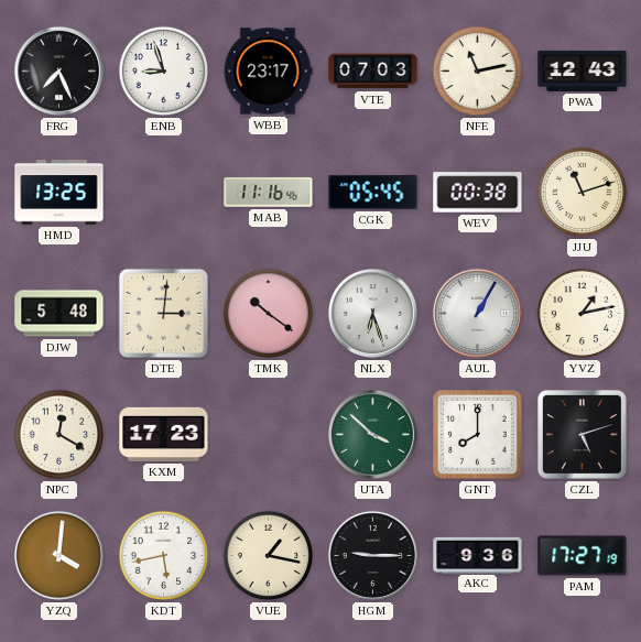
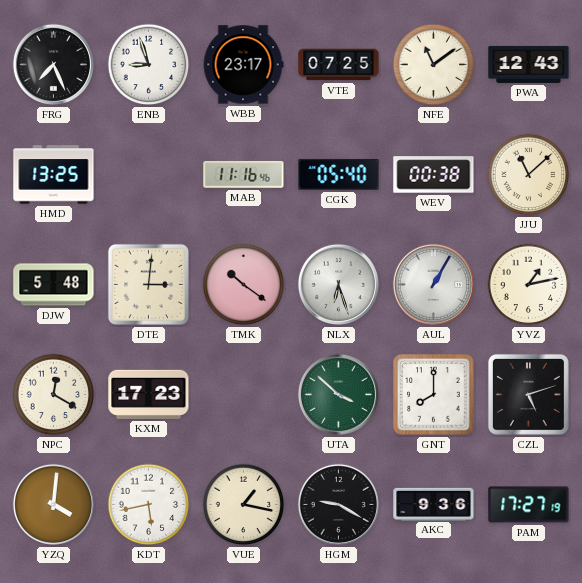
VTE: 07:03 -> 07:25 (339, 65)
NFE: 11:13 -> 11:09 (434, 65)
CGK: 05:45 -> 05:40 (339, 174)
JJU: 11:12 -> 11:08 (529, 175)
HGM: 9:15 -> 9:20 (338, 504)
